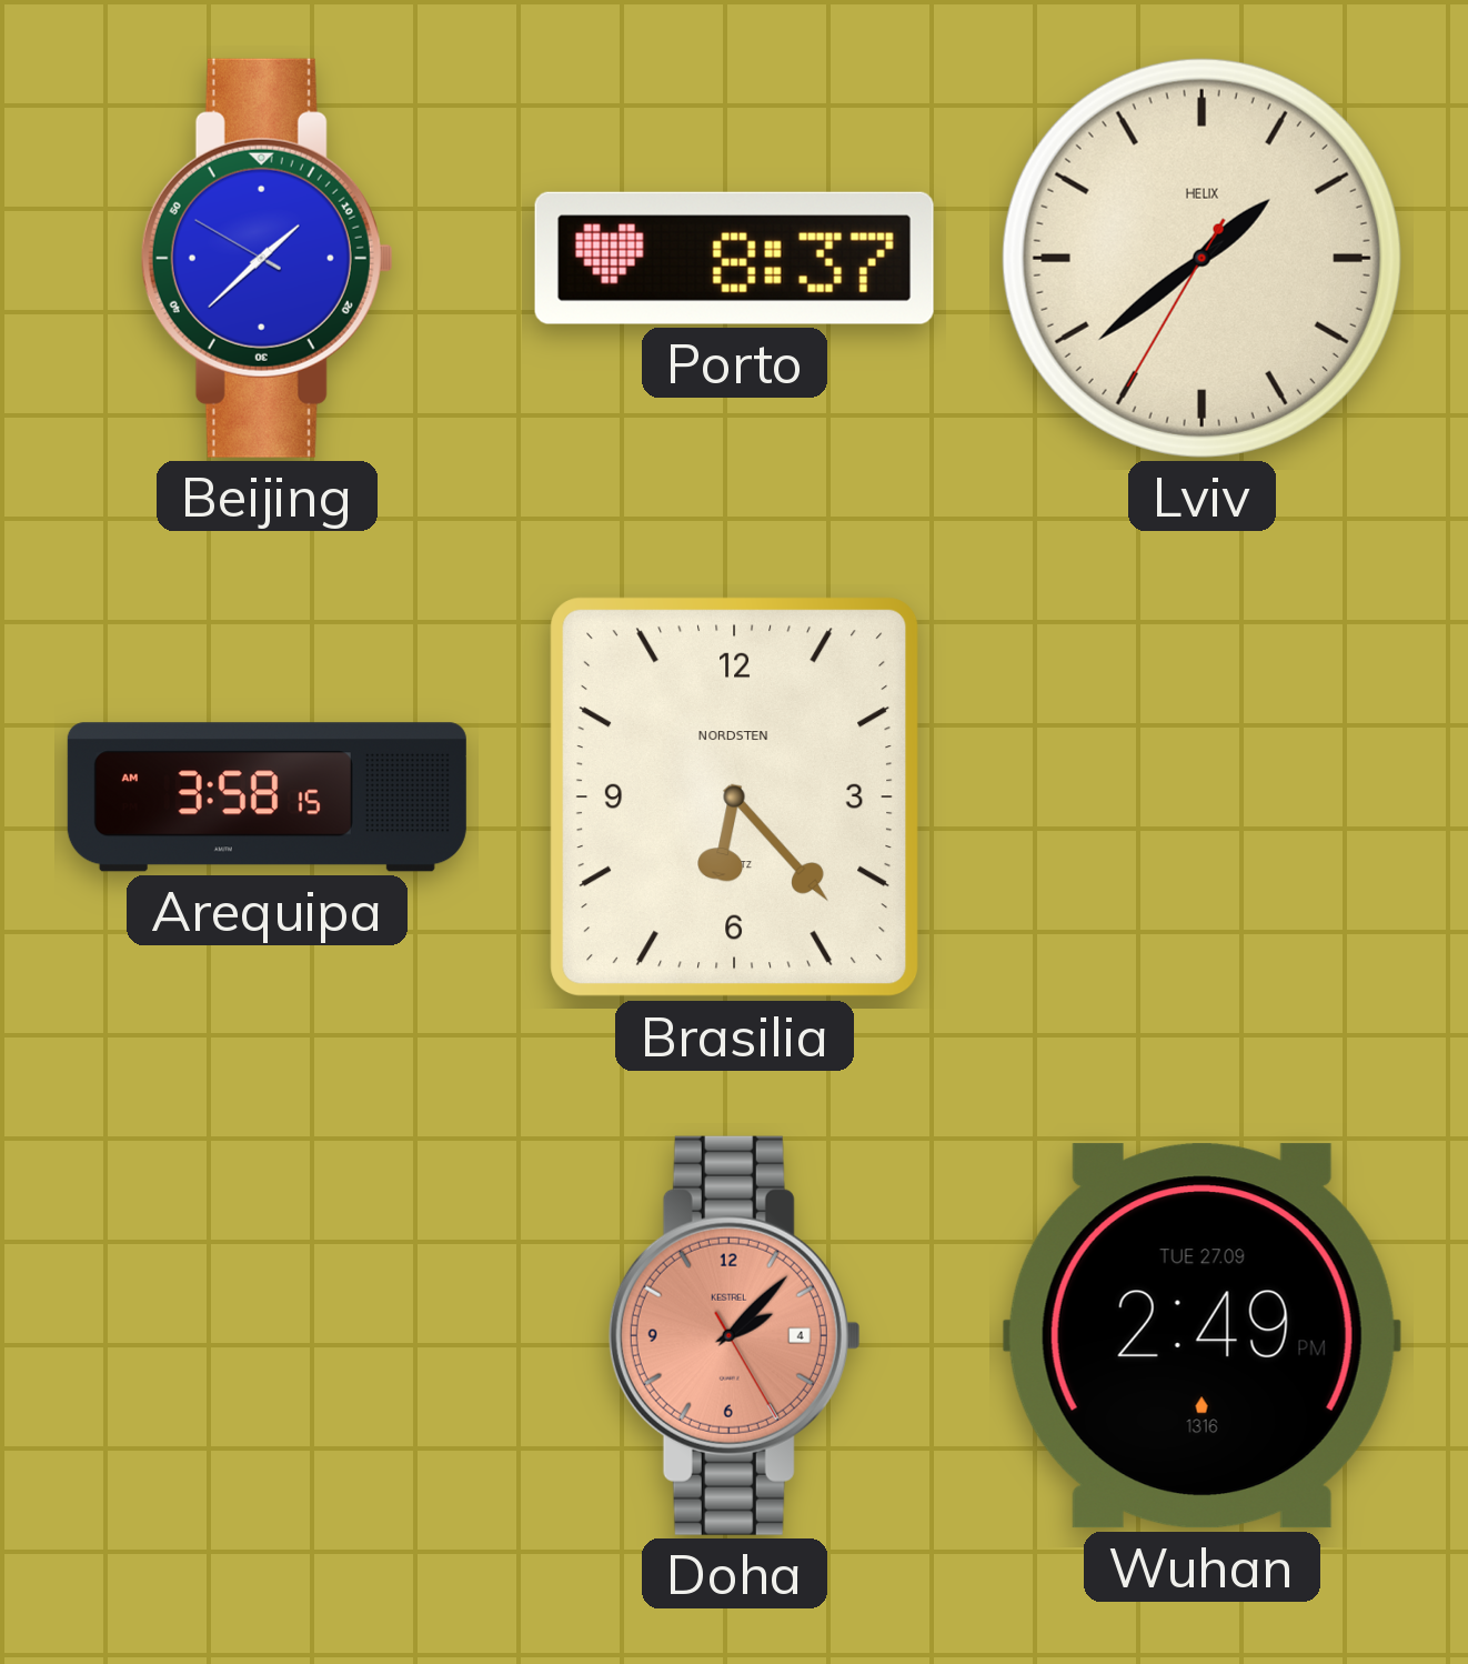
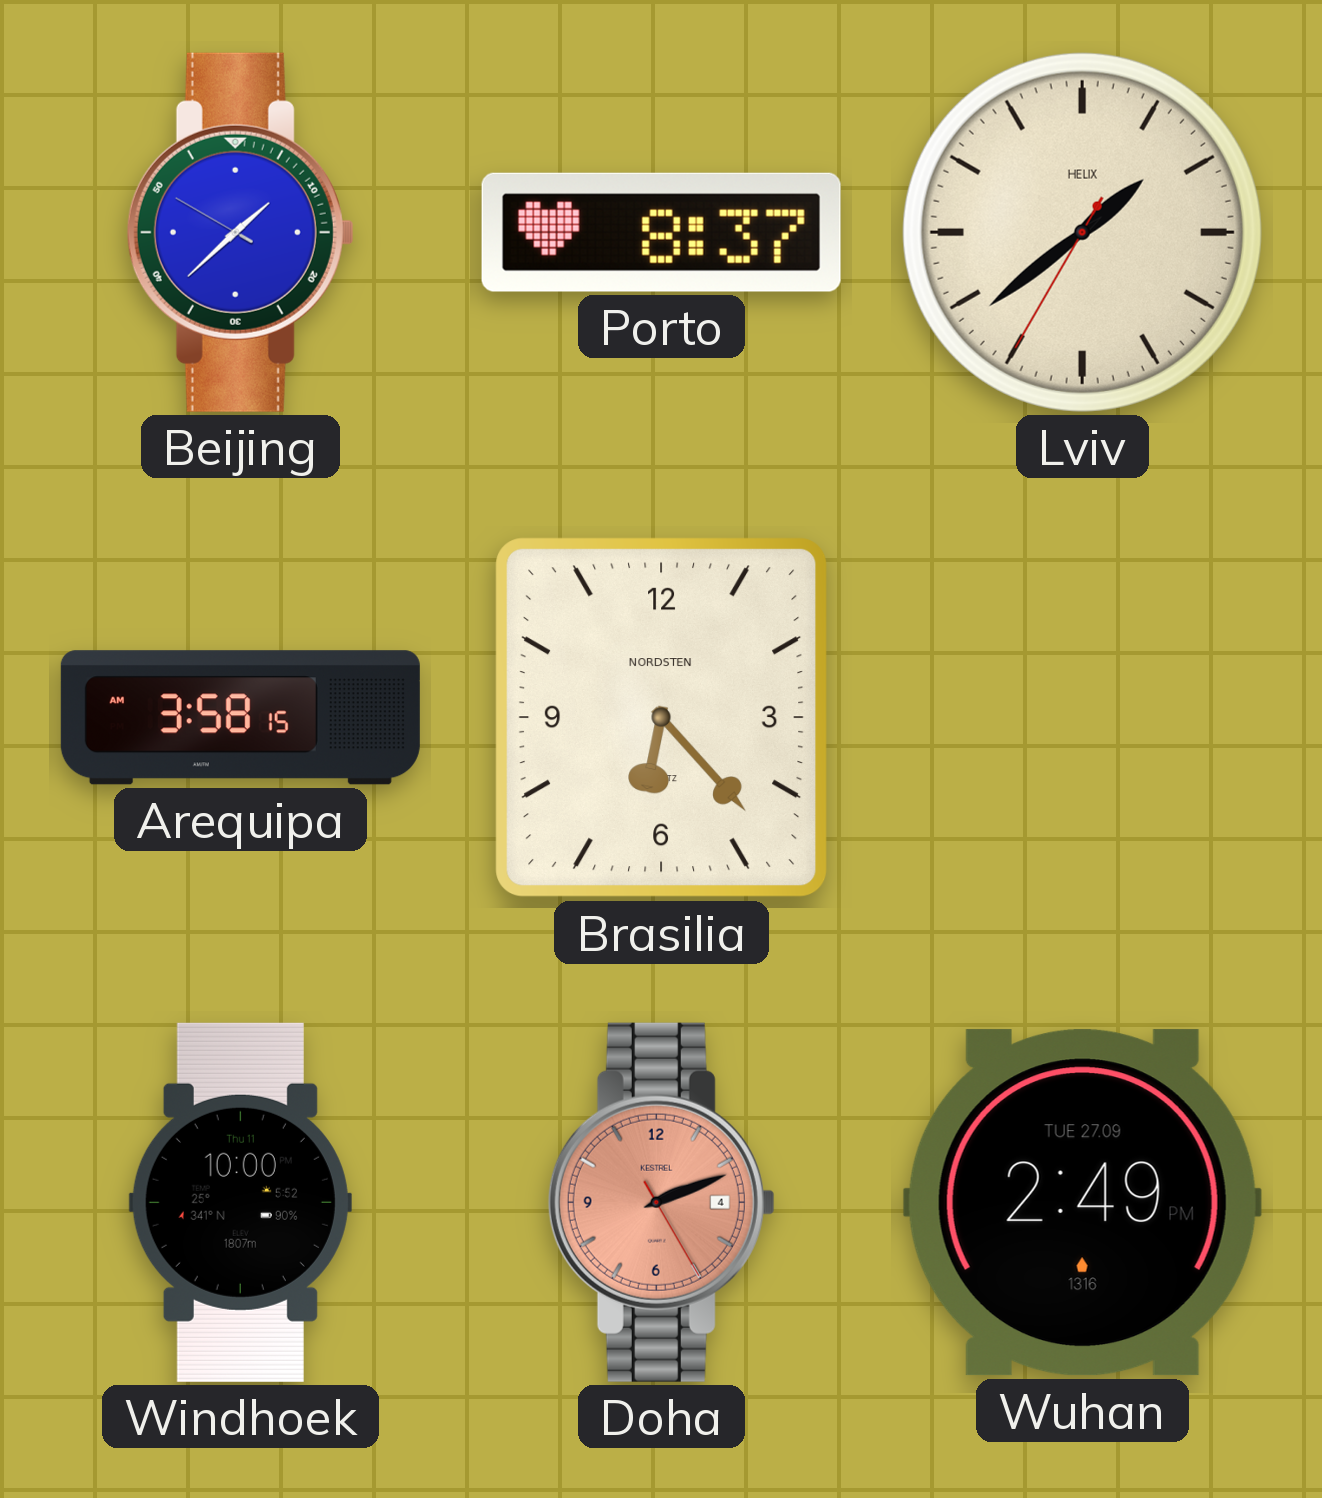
Windhoek: none -> 10:00 (240, 1202)
Doha: 2:07 -> 2:11 (661, 1202)
